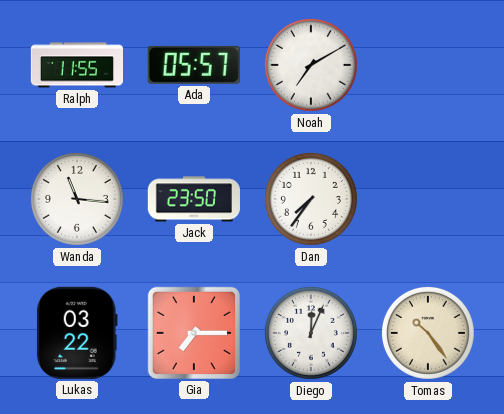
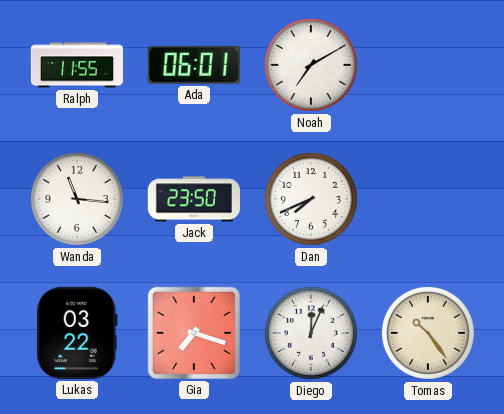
Ada: 05:57 -> 06:01 (194, 65)
Dan: 7:36 -> 7:41 (311, 199)
Gia: 7:15 -> 7:18 (194, 333)
